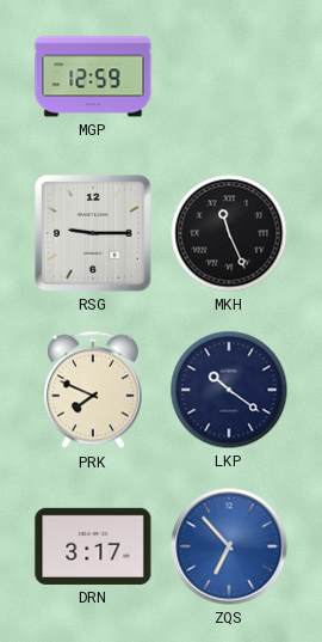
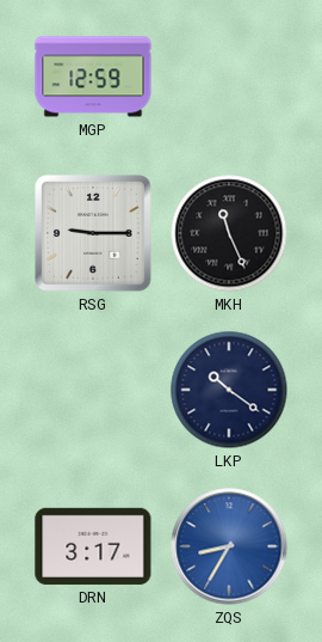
PRK: 7:49 -> none (93, 390)
ZQS: 6:53 -> 8:35 (229, 546)
